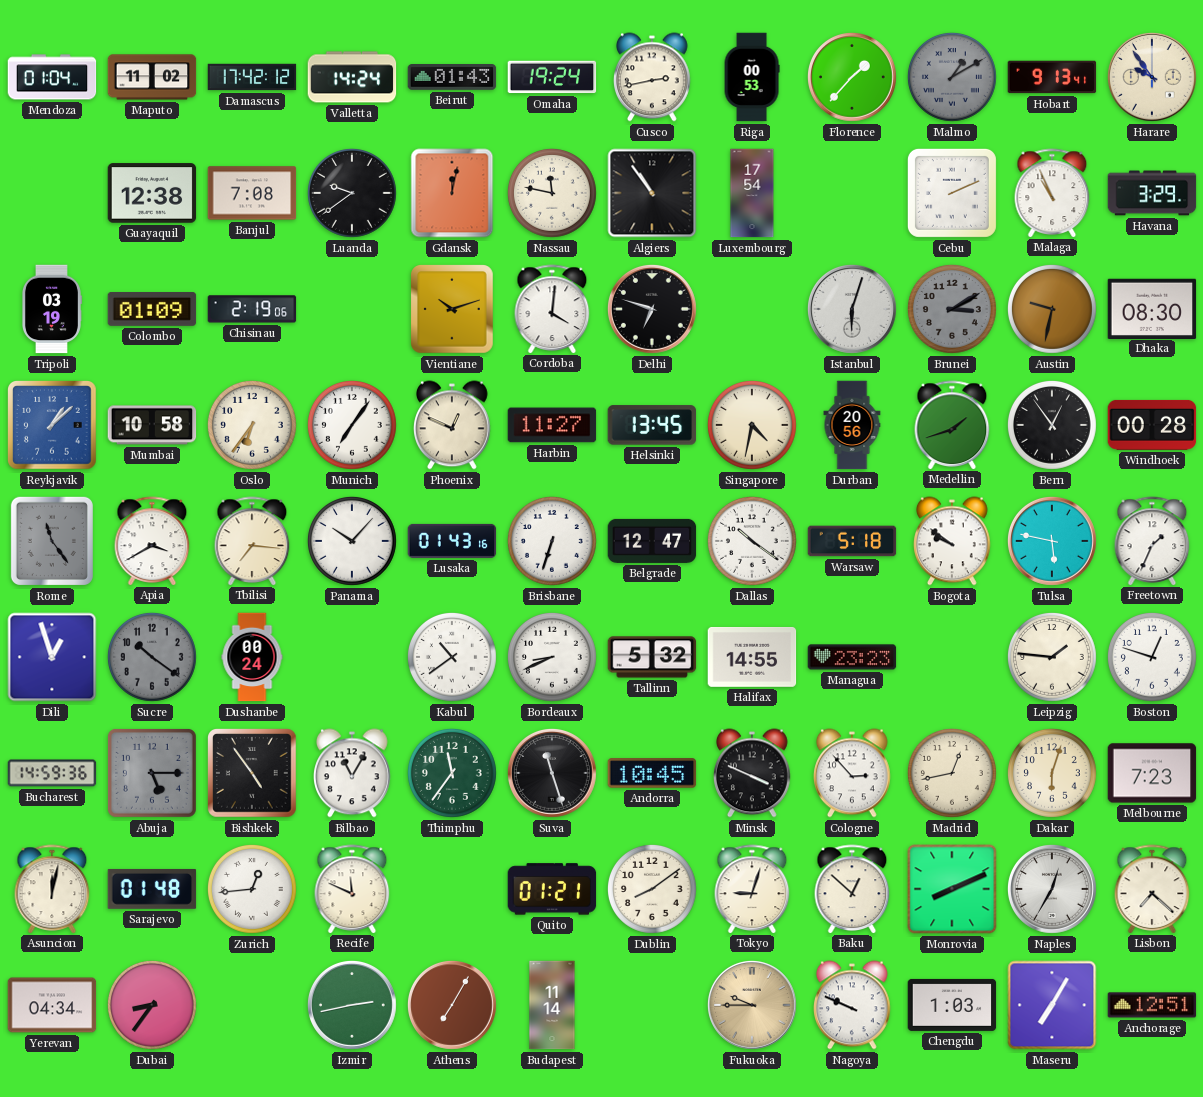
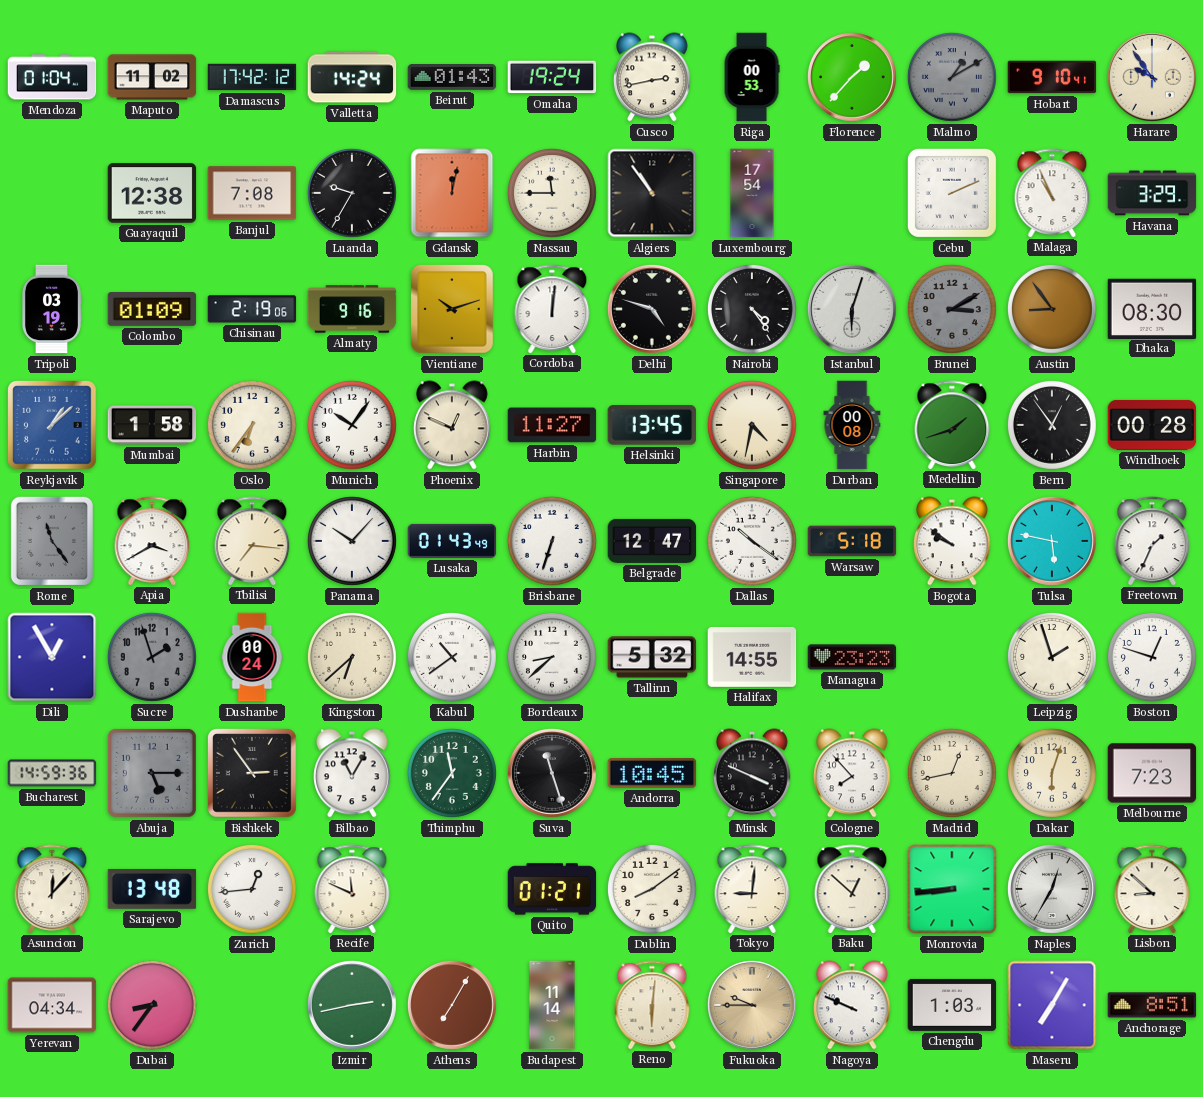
Hobart: 9:13 -> 9:10 (1052, 77)
Luanda: 9:39 -> 9:35 (352, 193)
Nassau: 11:47 -> 11:45 (552, 193)
Almaty: none -> 9:16 (352, 309)
Cordoba: 4:01 -> 12:01 (552, 309)
Delhi: 6:48 -> 4:48 (653, 310)
Nairobi: none -> 4:24 (752, 309)
Austin: 9:32 -> 8:54 (1052, 309)
Mumbai: 10:58 -> 1:58 (152, 425)
Munich: 7:06 -> 10:06 (352, 425)
Durban: 20:56 -> 00:08 (852, 425)
Lusaka: 01:43:16 -> 01:43:49 (452, 541)
Dili: 12:57 -> 12:55 (52, 657)
Sucre: 10:21 -> 1:57 (152, 657)
Kingston: none -> 6:38 (352, 657)
Bordeaux: 8:41 -> 8:38 (552, 657)
Leipzig: 1:46 -> 1:57 (1052, 657)
Bishkek: 4:54 -> 2:54 (253, 774)
Cologne: 2:53 -> 7:53 (853, 773)
Asuncion: 12:02 -> 12:07 (52, 889)
Sarajevo: 01:48 -> 13:48 (152, 889)
Tokyo: 9:03 -> 9:01 (752, 889)
Monrovia: 8:11 -> 8:44 (952, 889)
Lisbon: 7:22 -> 8:52 (1152, 889)
Reno: none -> 6:01 (652, 1005)
Anchorage: 12:51 -> 8:51 (1152, 1005)
